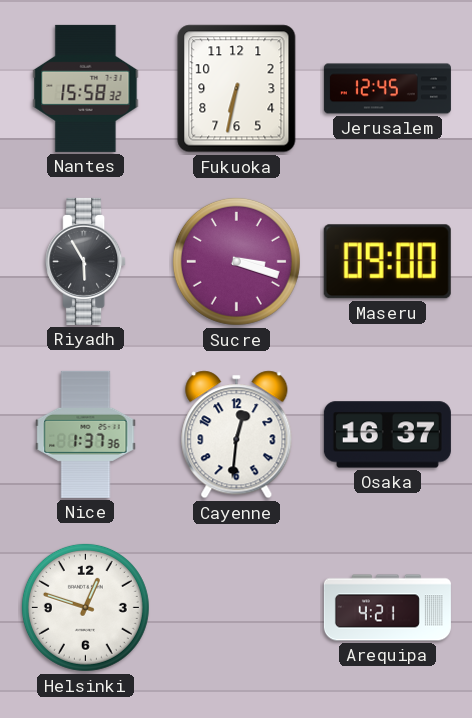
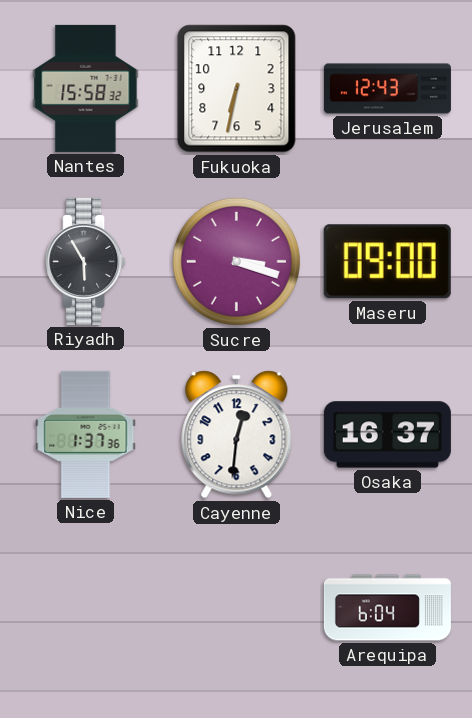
Jerusalem: 12:45 -> 12:43 (387, 89)
Helsinki: 12:48 -> none (85, 607)
Arequipa: 4:21 -> 6:04 (387, 608)
